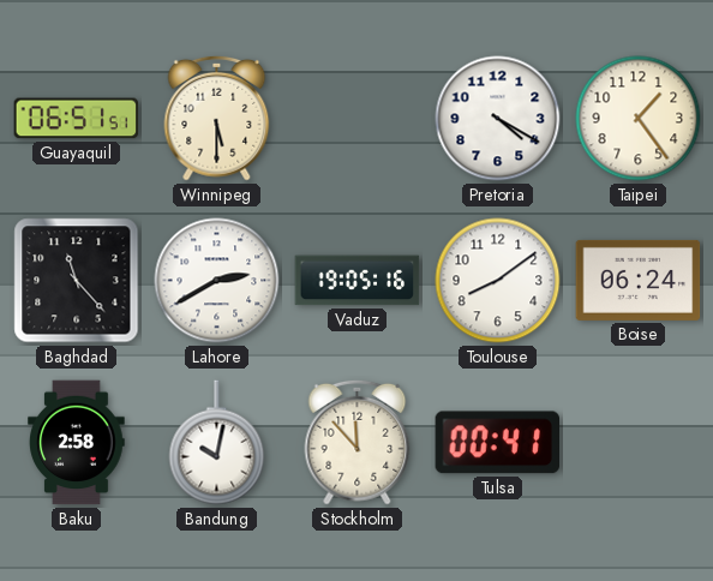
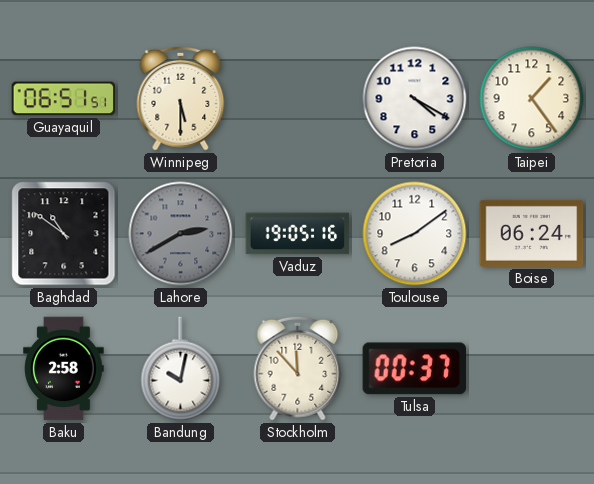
Baghdad: 11:23 -> 10:51 (64, 234)
Lahore dial: white -> grey (181, 234)
Tulsa: 00:41 -> 00:37 (414, 369)
